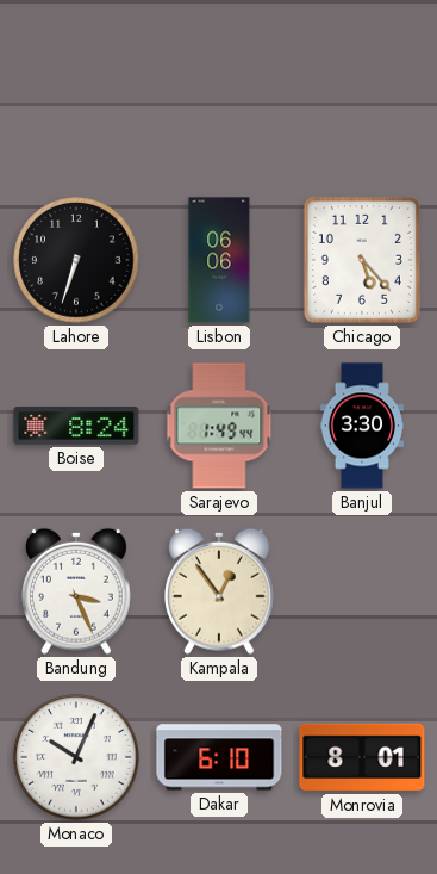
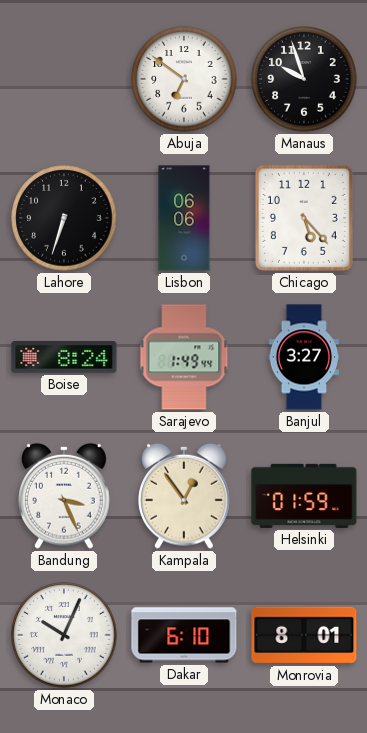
Abuja: none -> 6:51 (184, 79)
Manaus: none -> 9:57 (304, 79)
Banjul: 3:30 -> 3:27 (303, 357)
Helsinki: none -> 01:59 (304, 496)
